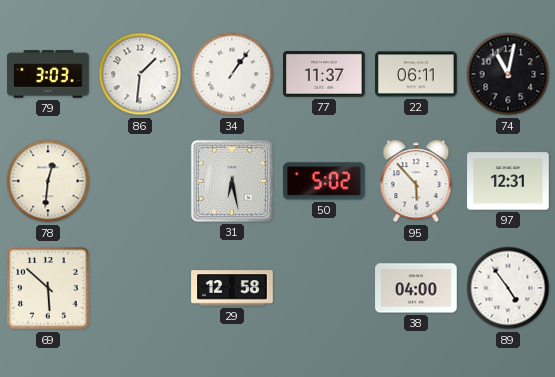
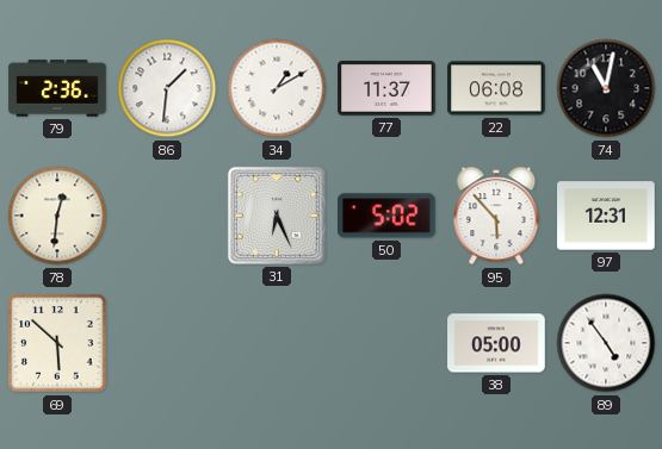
79: 3:03 -> 2:36 (57, 88)
34: 1:06 -> 1:10 (277, 88)
22: 06:11 -> 06:08 (496, 88)
31: 6:28 -> 6:26 (277, 216)
29: 12:58 -> none (232, 288)
38: 04:00 -> 05:00 (496, 343)
